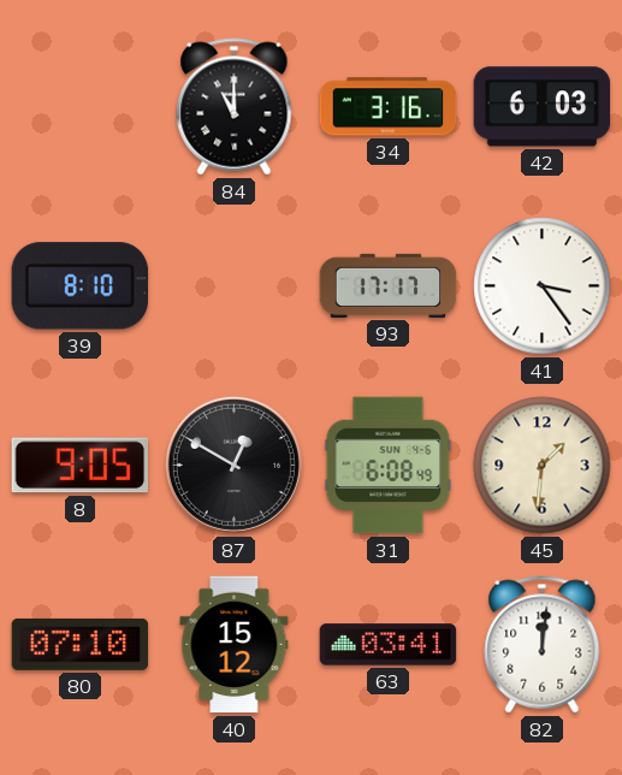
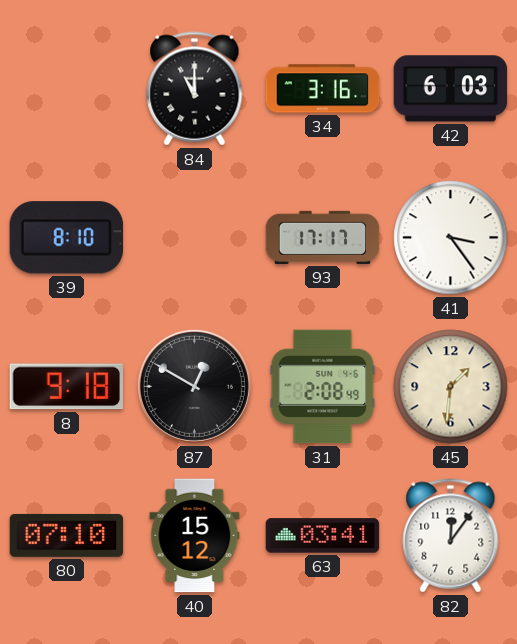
8: 9:05 -> 9:18 (66, 387)
31: 6:08 -> 2:08 (323, 387)
82: 12:01 -> 12:06 (451, 536)
